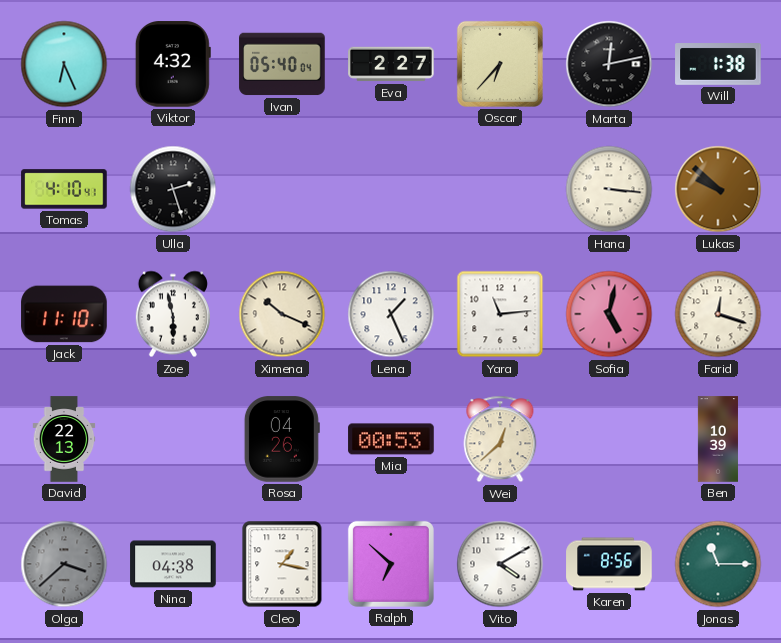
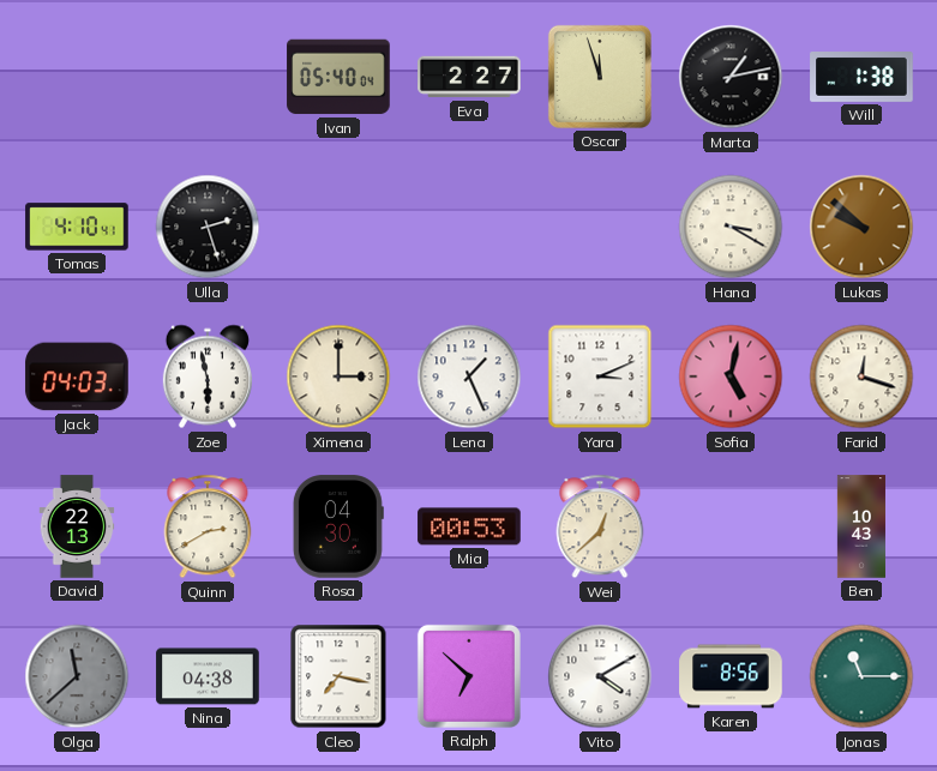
Finn: 6:26 -> none (64, 64)
Viktor: 4:32 -> none (173, 64)
Oscar: 6:37 -> 11:57 (600, 77)
Marta: 12:13 -> 1:13 (731, 77)
Hana: 3:16 -> 3:20 (731, 227)
Jack: 11:10 -> 04:03 (77, 377)
Ximena: 10:19 -> 3:00 (338, 377)
Yara: 11:14 -> 3:11 (600, 377)
Quinn: none -> 2:40 (208, 526)
Rosa: 04:26 -> 04:30 (338, 526)
Ben: 10:39 -> 10:43 (860, 526)
Olga: 3:38 -> 11:38 (77, 676)
Cleo: 1:17 -> 7:17 (338, 676)
